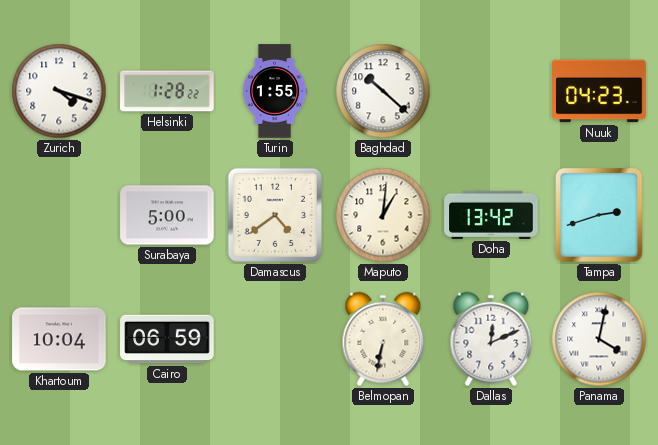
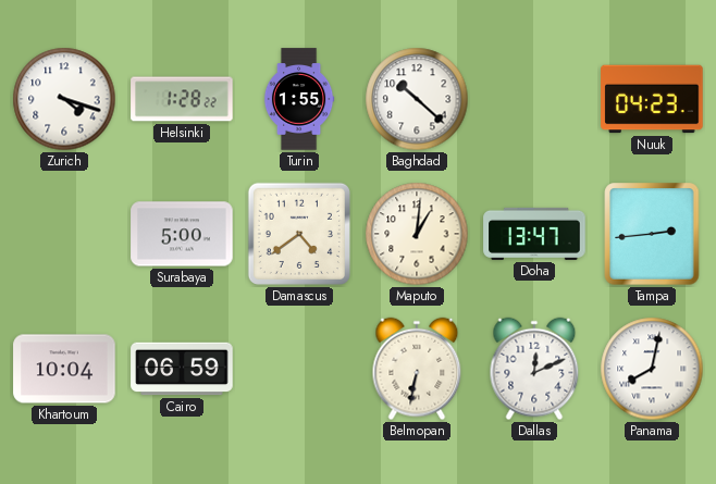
Doha: 13:42 -> 13:47 (534, 234)
Tampa: 2:42 -> 2:44 (652, 234)
Panama: 4:02 -> 8:02 (652, 369)
